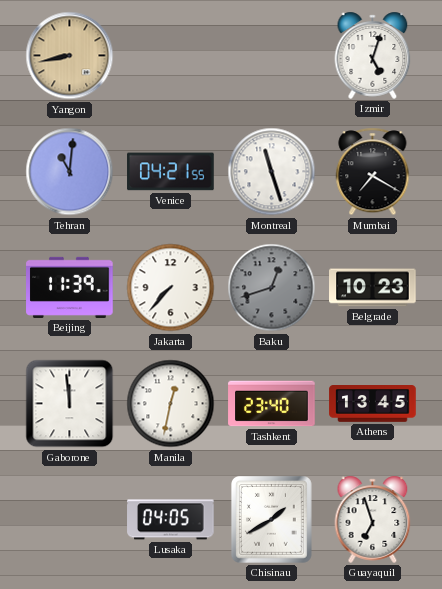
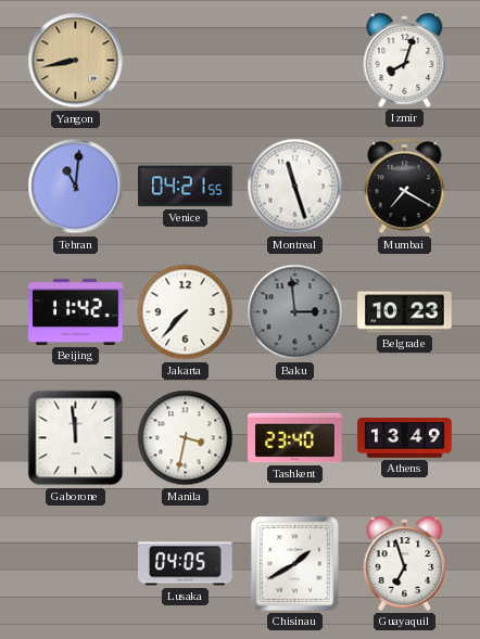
Izmir: 5:03 -> 8:03 (405, 60)
Beijing: 11:39 -> 11:42 (76, 311)
Baku: 12:42 -> 2:59 (295, 312)
Manila: 12:32 -> 3:32 (186, 438)
Athens: 13:45 -> 13:49 (405, 438)
